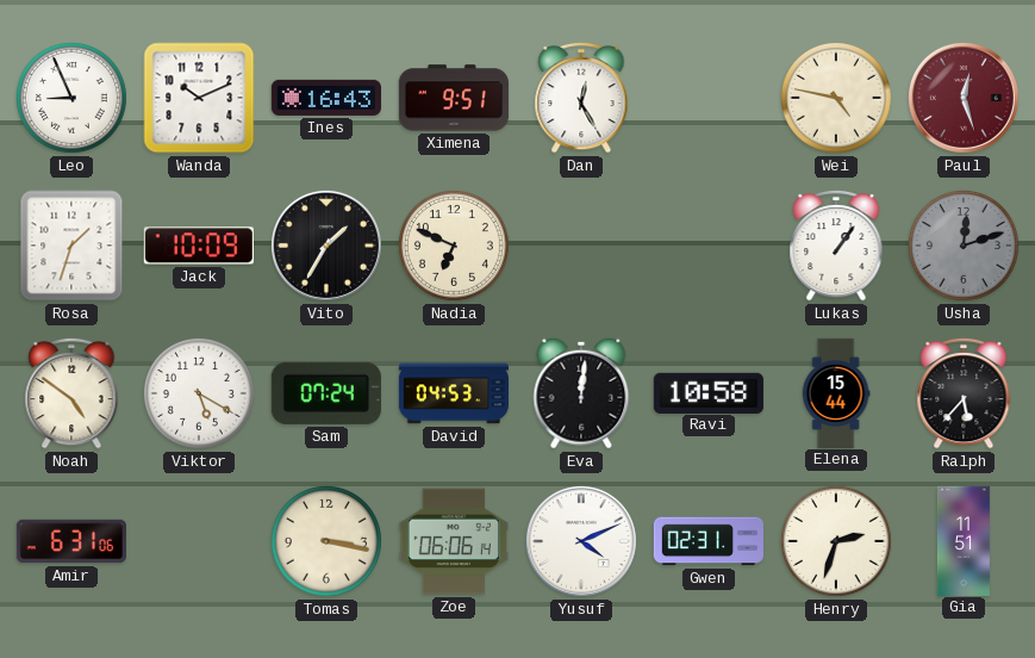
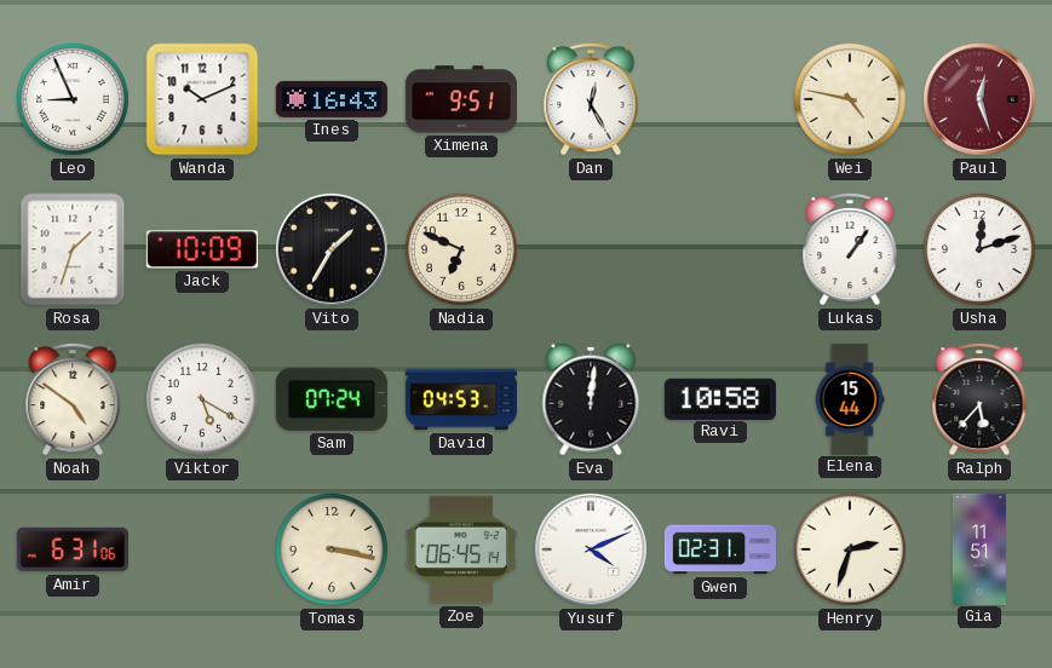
Usha dial: grey -> white (979, 249)
Zoe: 06:06 -> 06:45 (461, 549)
